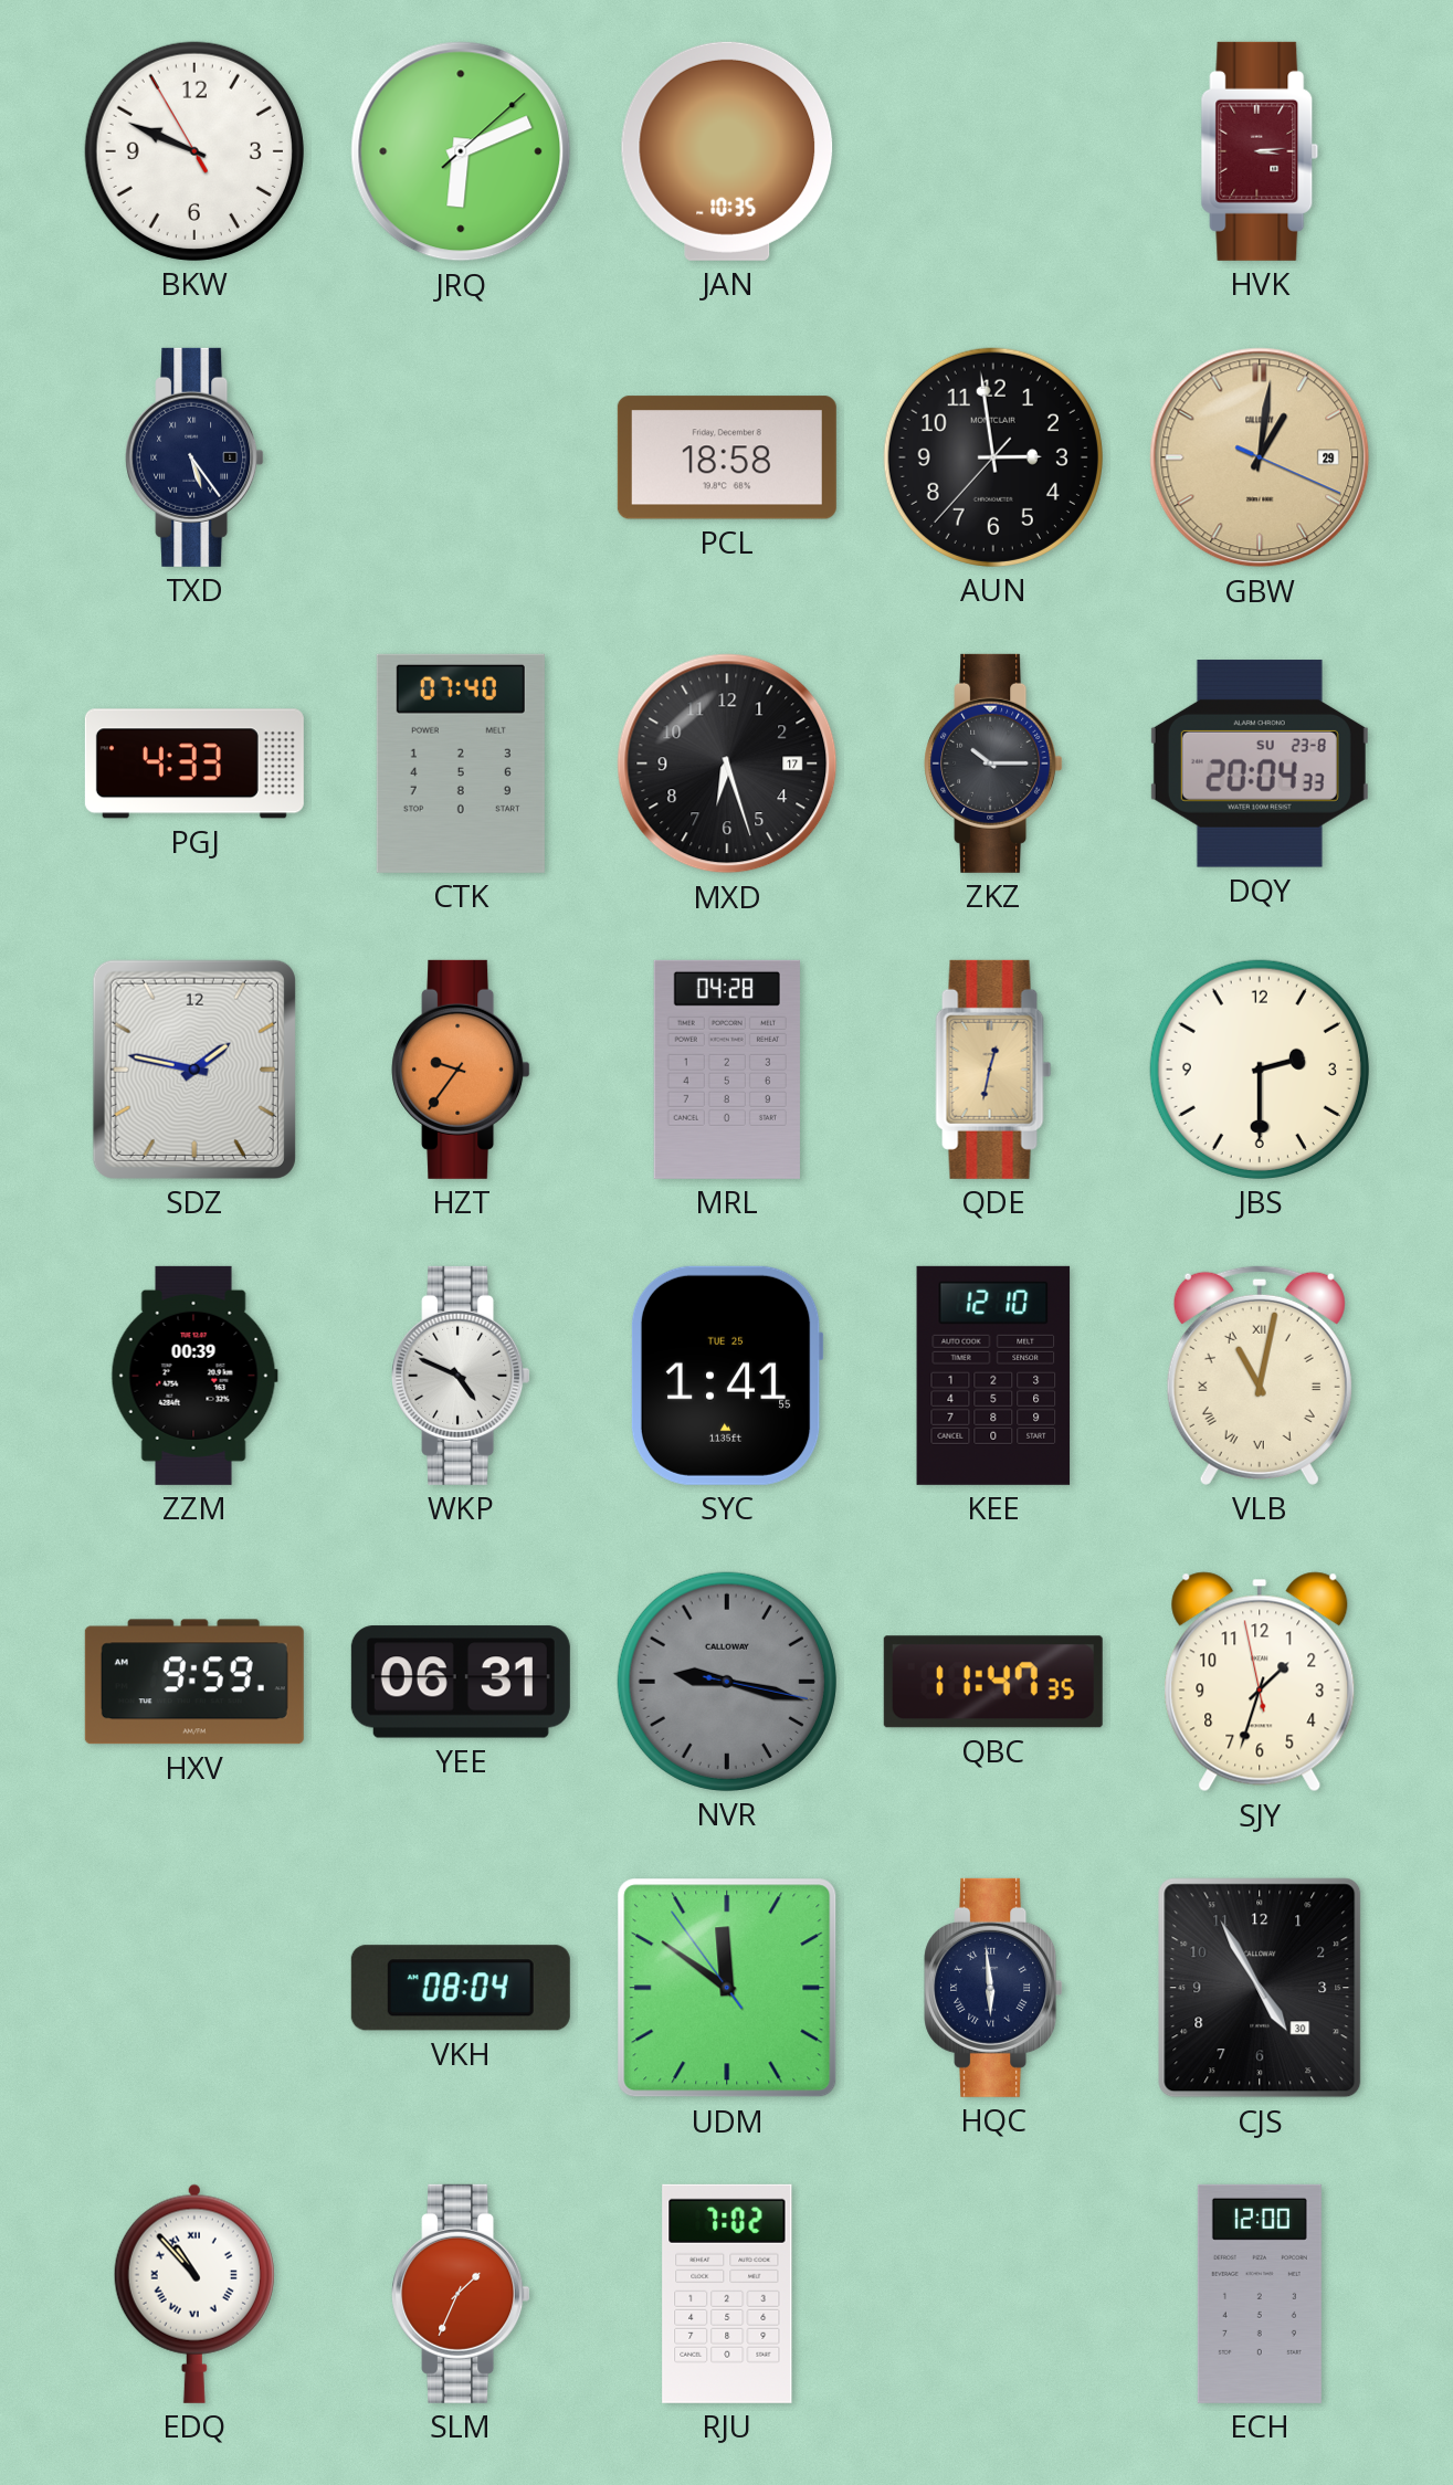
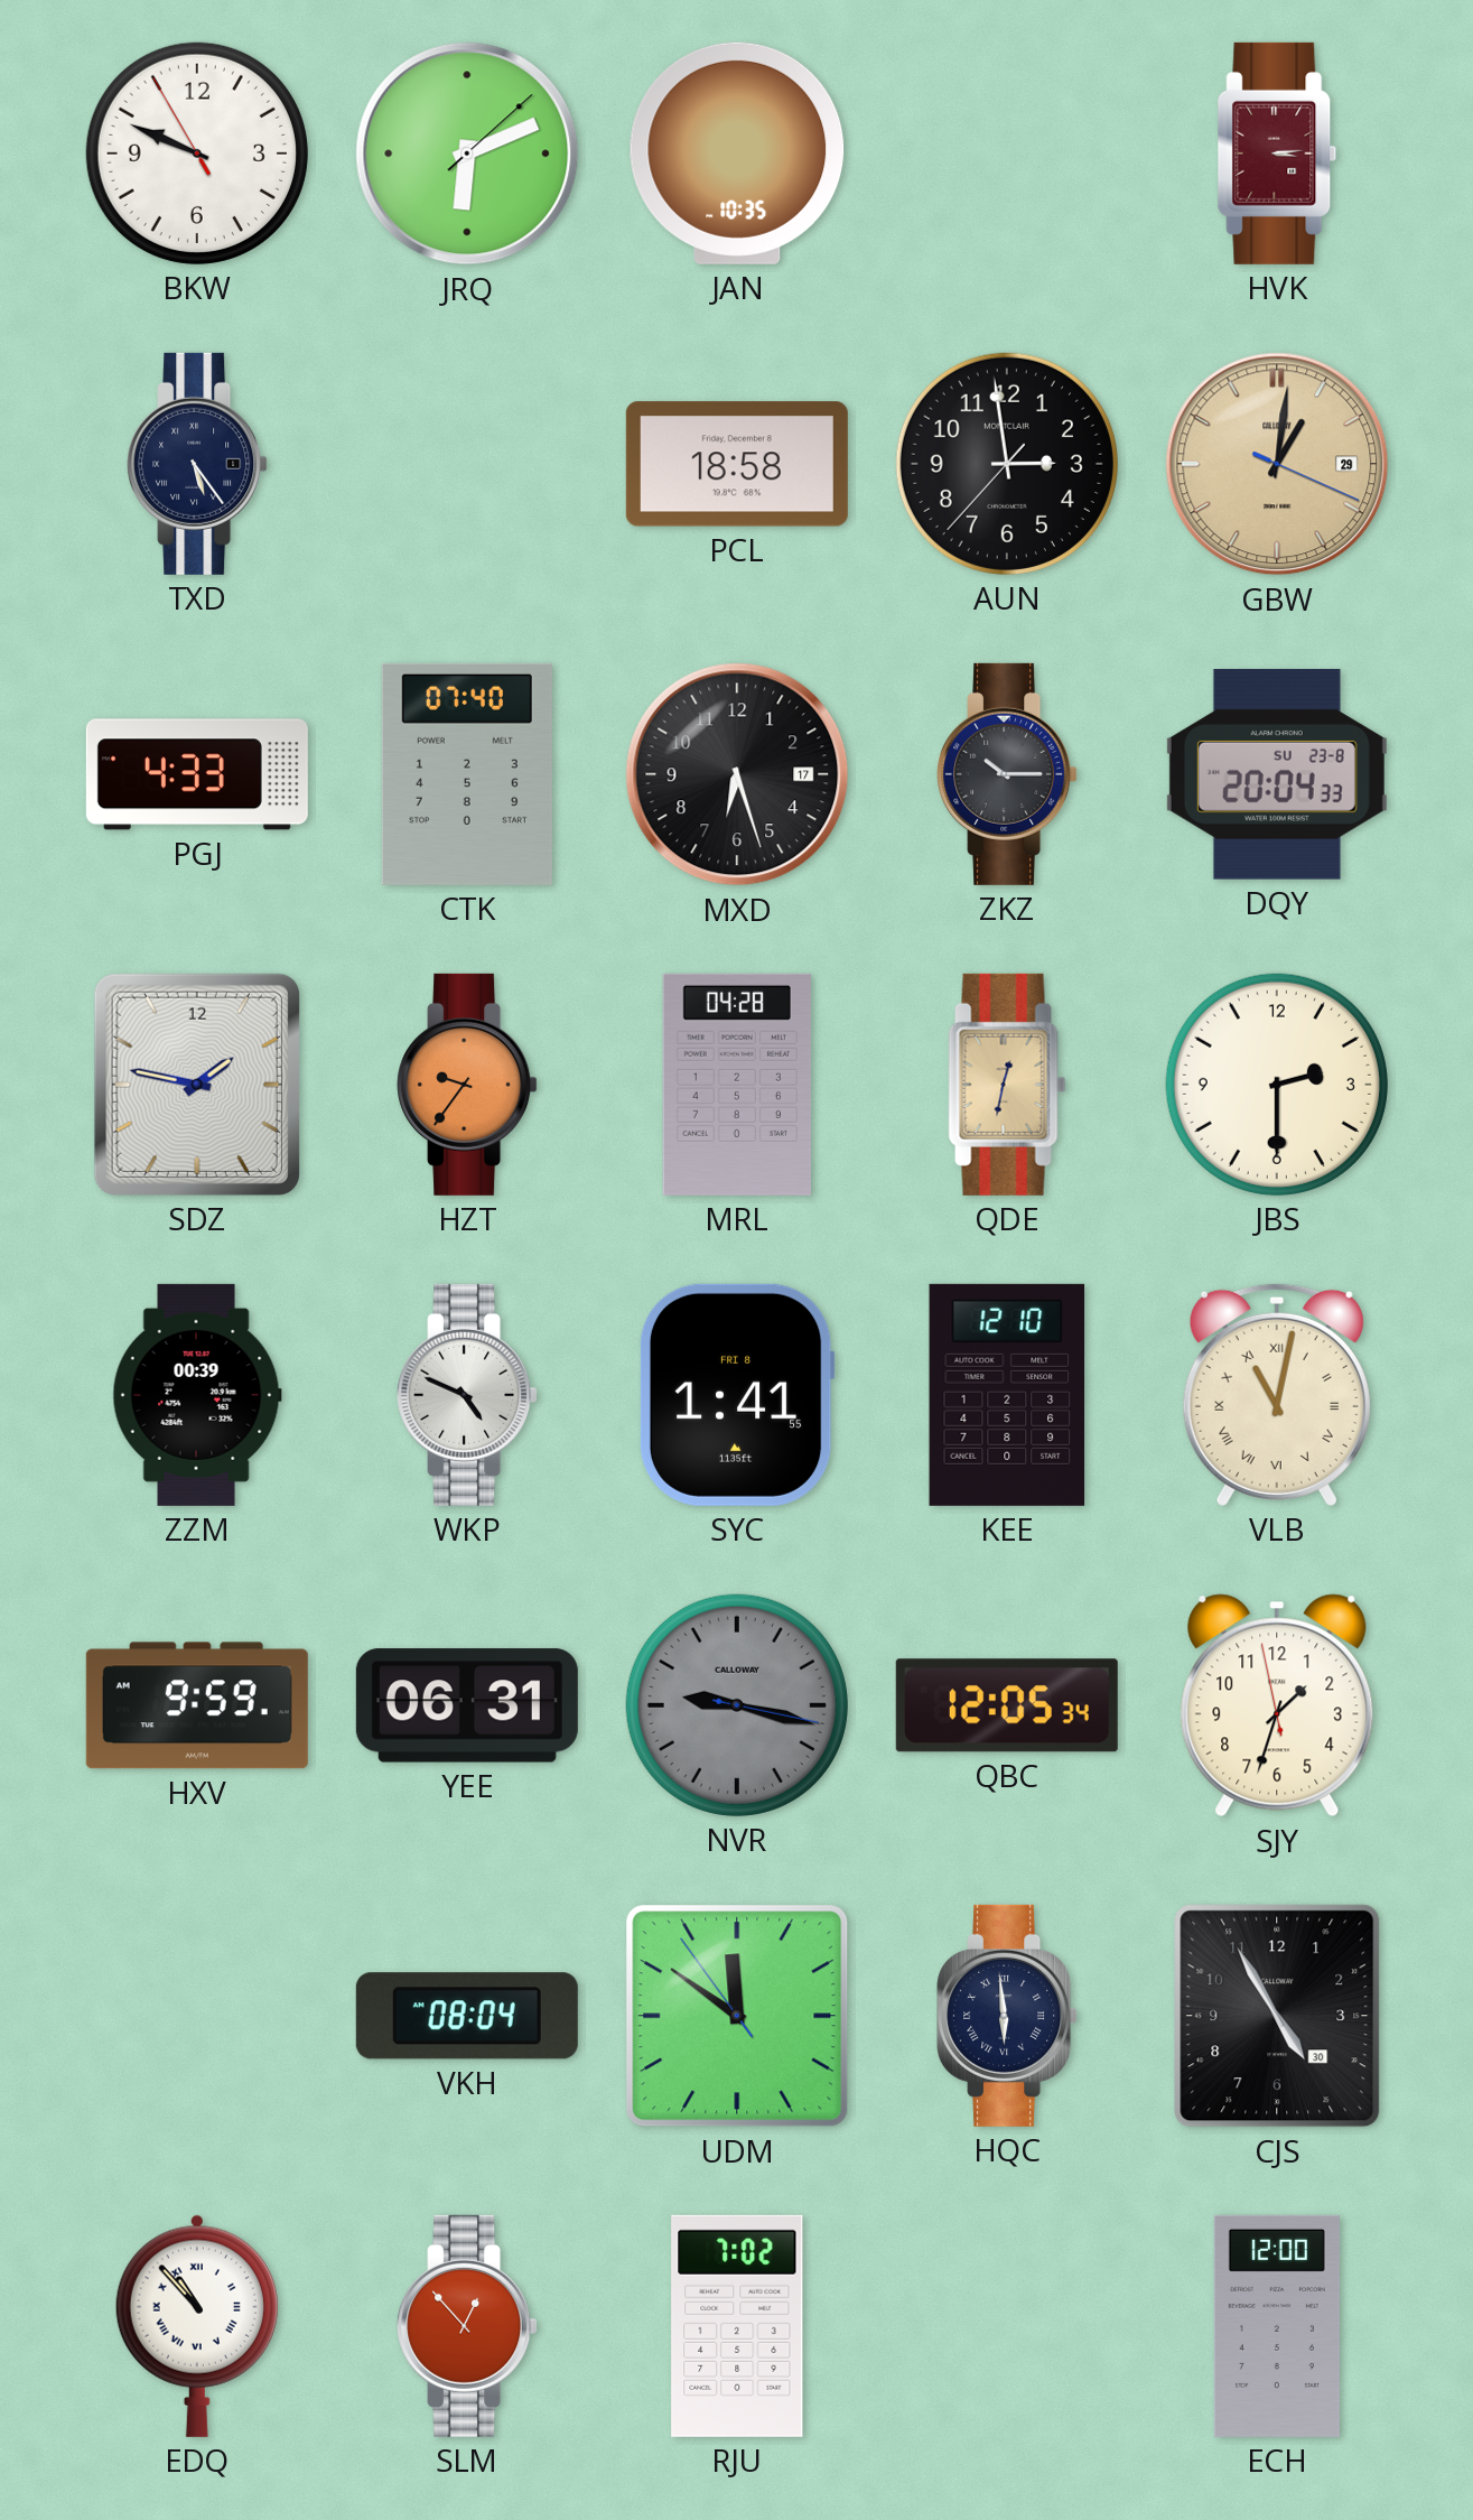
SYC date: TUE 25 -> FRI 8 (737, 1395)
QBC: 11:47 -> 12:05 (1007, 1705)
SLM: 1:34 -> 12:53 (467, 2326)
